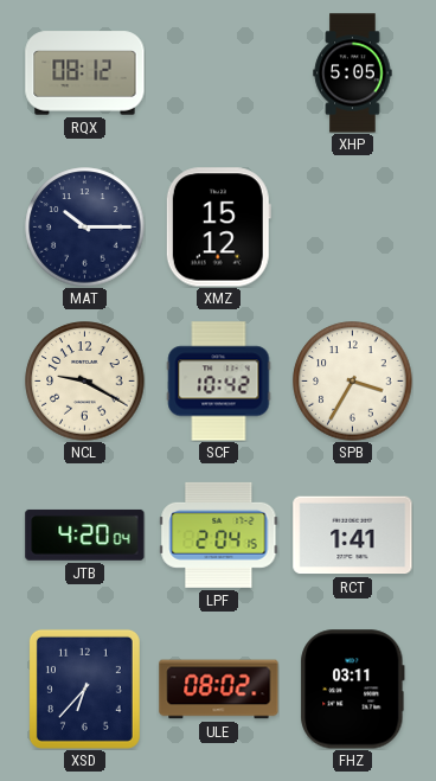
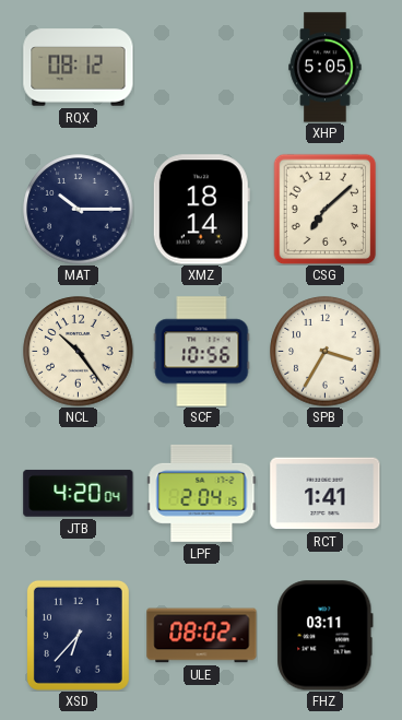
XMZ: 15:12 -> 18:14 (201, 210)
CSG: none -> 7:08 (326, 209)
NCL: 9:20 -> 10:24 (79, 352)
SCF: 10:42 -> 10:56 (202, 352)
